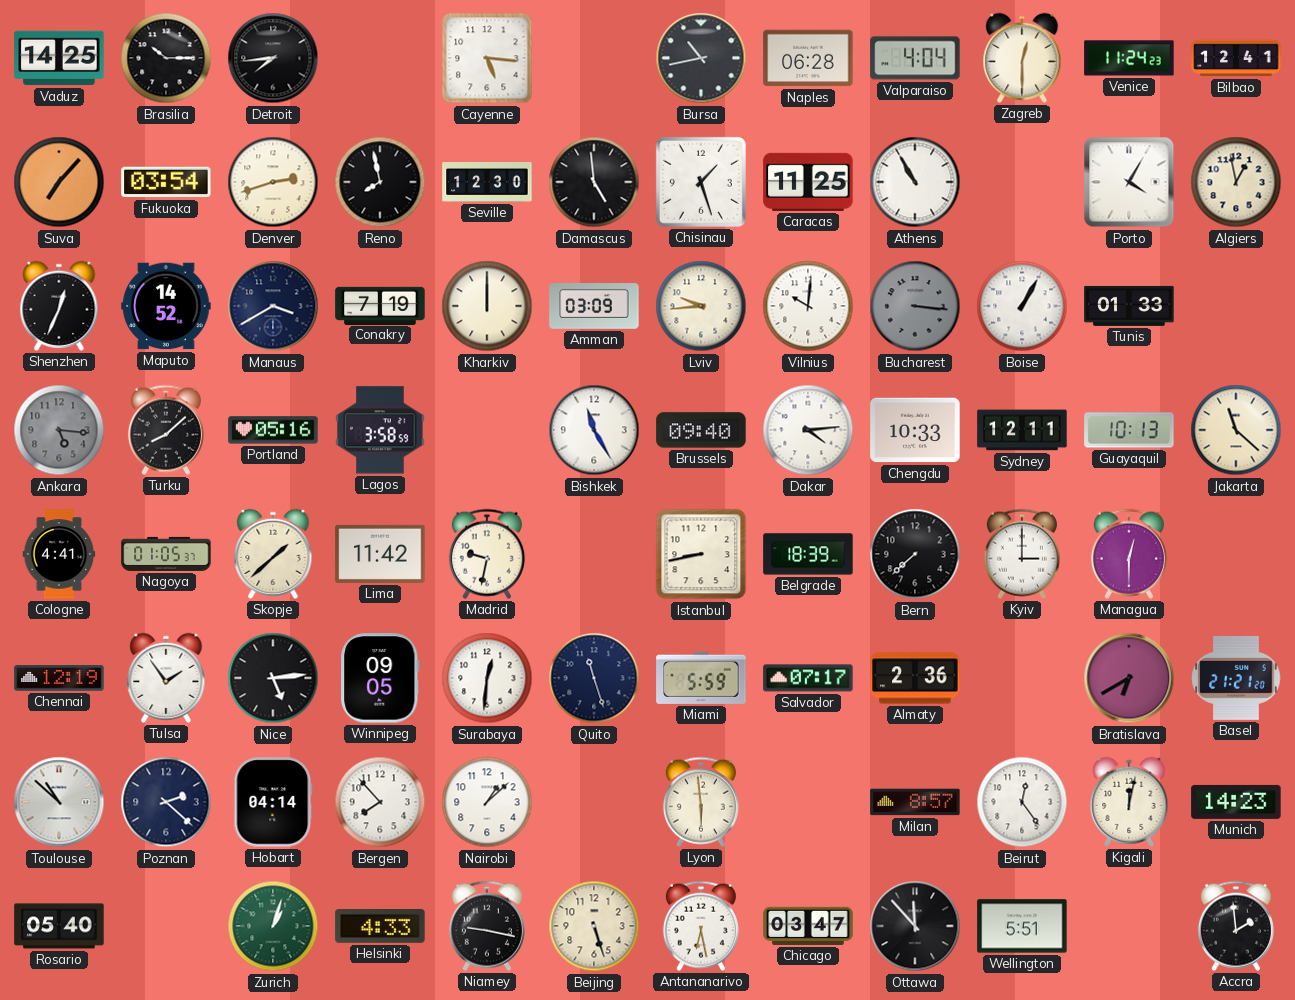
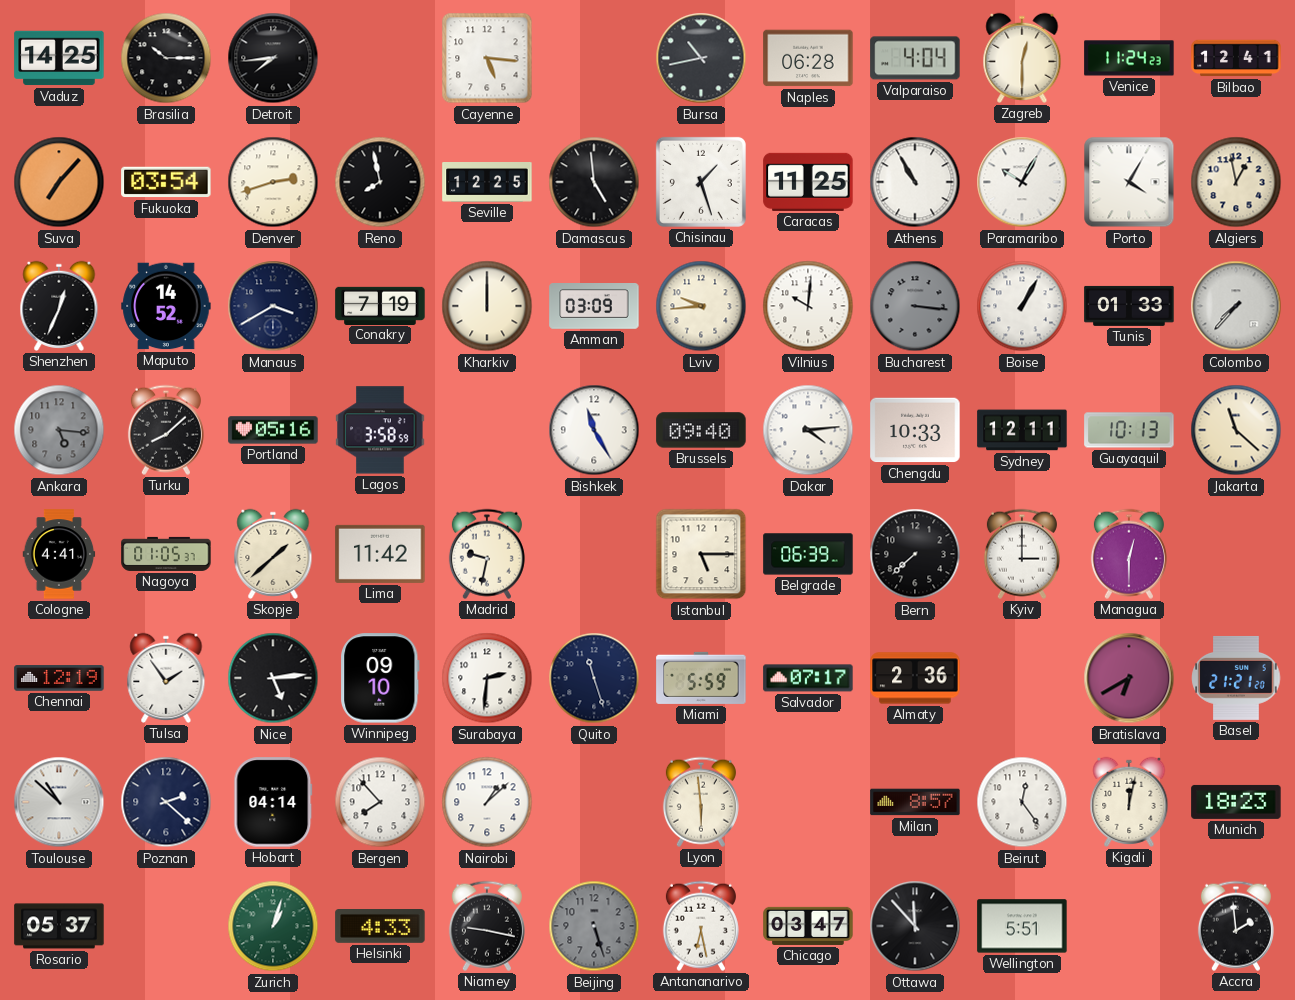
Seville: 12:30 -> 12:25 (487, 183)
Paramaribo: none -> 10:05 (1022, 182)
Colombo: none -> 7:37 (1236, 306)
Istanbul: 8:43 -> 5:15 (701, 554)
Belgrade: 18:39 -> 06:39 (808, 554)
Winnipeg: 09:05 -> 09:10 (380, 678)
Surabaya: 12:31 -> 2:31 (487, 678)
Munich: 14:23 -> 18:23 (1236, 802)
Rosario: 05:40 -> 05:37 (59, 926)
Beijing dial: cream -> grey (594, 926)
